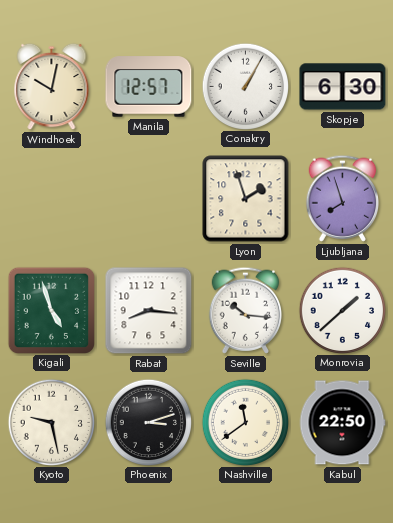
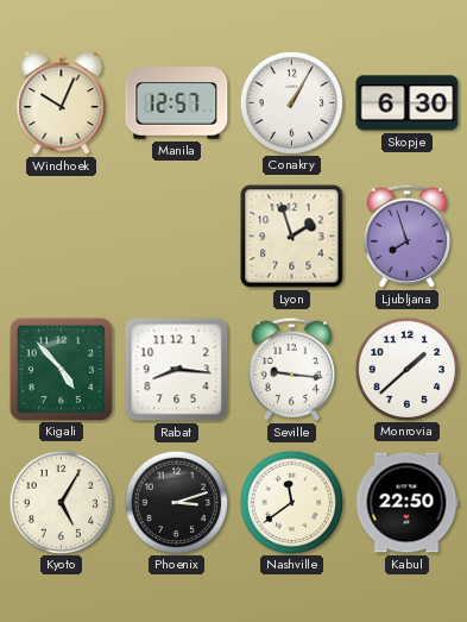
Windhoek: 10:02 -> 10:04 (62, 103)
Kigali: 4:57 -> 4:53 (61, 369)
Seville: 10:16 -> 9:16 (292, 369)
Kyoto: 9:28 -> 5:05 (61, 502)
